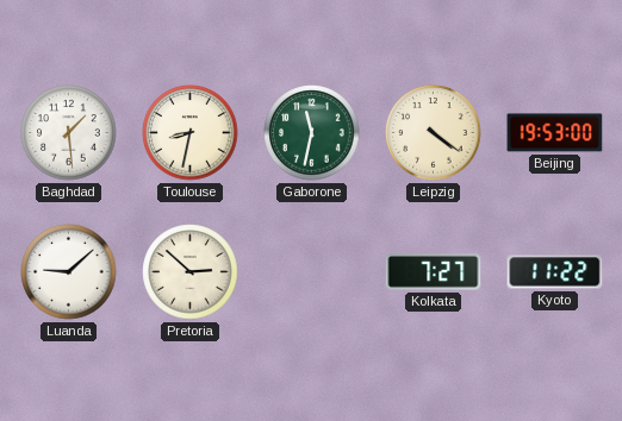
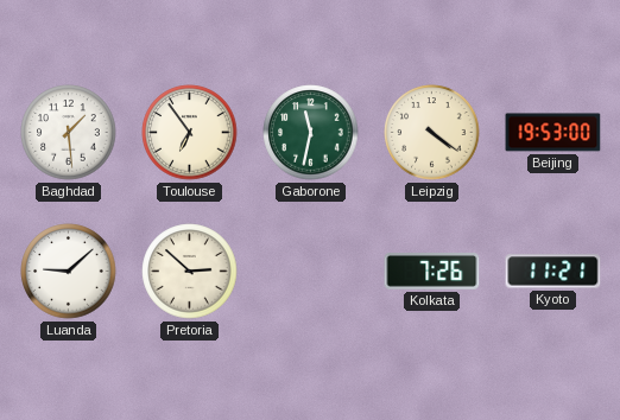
Toulouse: 8:32 -> 6:54 (190, 133)
Kolkata: 7:27 -> 7:26 (432, 272)
Kyoto: 11:22 -> 11:21 (553, 272)
